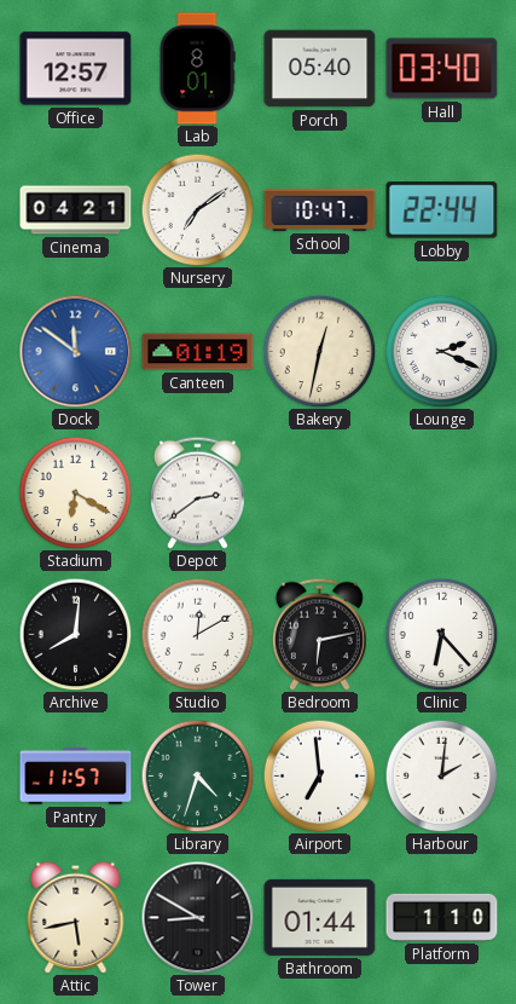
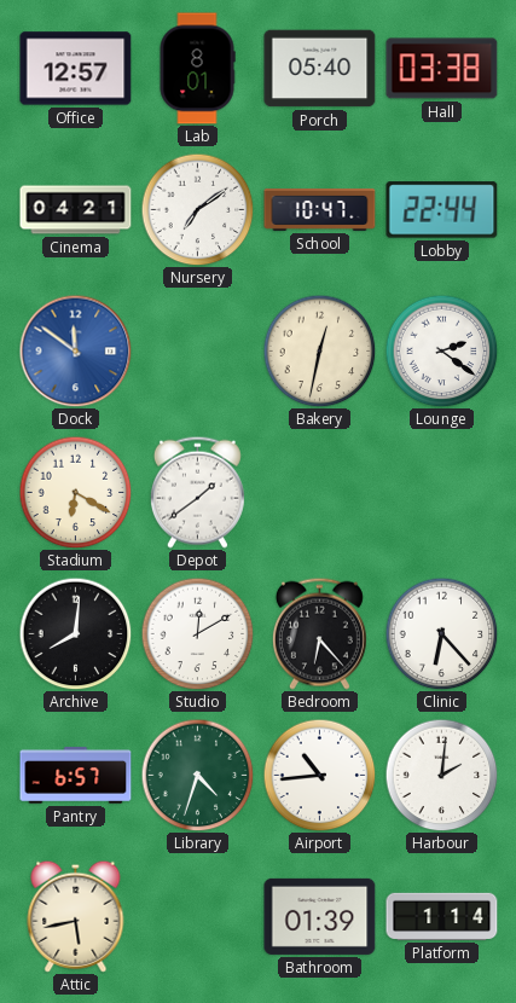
Hall: 03:40 -> 03:38 (442, 69)
Canteen: 01:19 -> none (198, 352)
Lounge: 2:19 -> 2:21 (441, 350)
Depot: 2:39 -> 1:39 (197, 492)
Bedroom: 6:13 -> 6:23 (319, 633)
Pantry: 11:57 -> 6:57 (76, 776)
Airport: 6:59 -> 10:44 (319, 775)
Tower: 8:50 -> none (197, 917)
Bathroom: 01:44 -> 01:39 (320, 916)
Platform: 1:10 -> 1:14 (442, 916)
